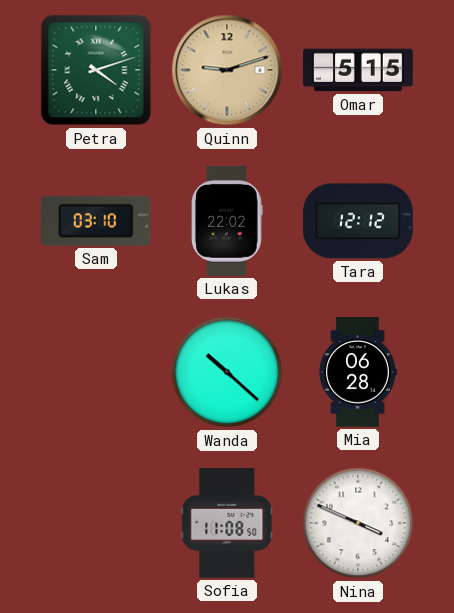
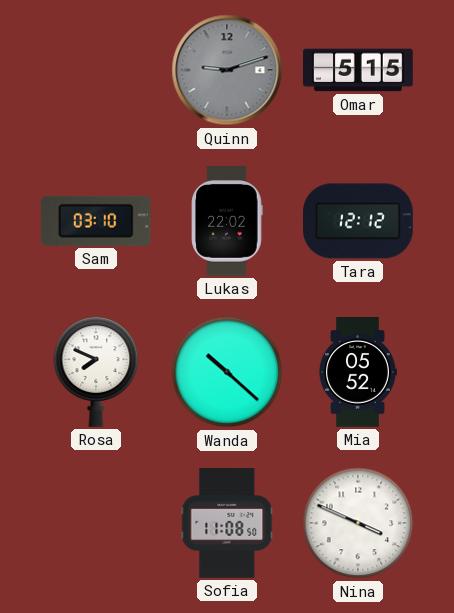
Petra: 4:12 -> none (96, 70)
Quinn dial: champagne -> grey (227, 70)
Rosa: none -> 7:49 (96, 372)
Mia: 06:28 -> 05:52 (358, 372)
